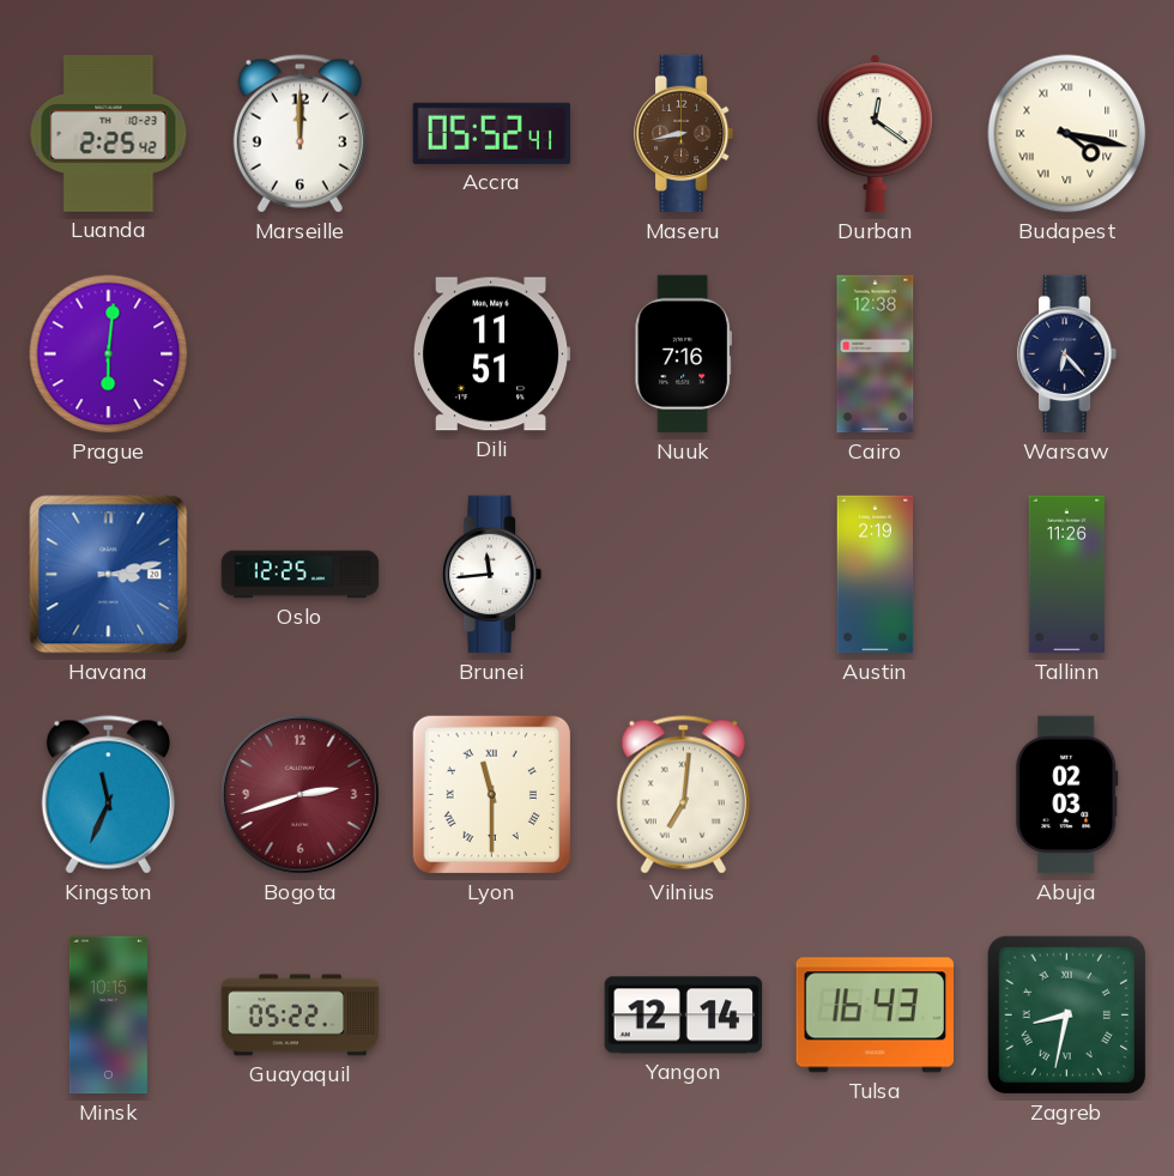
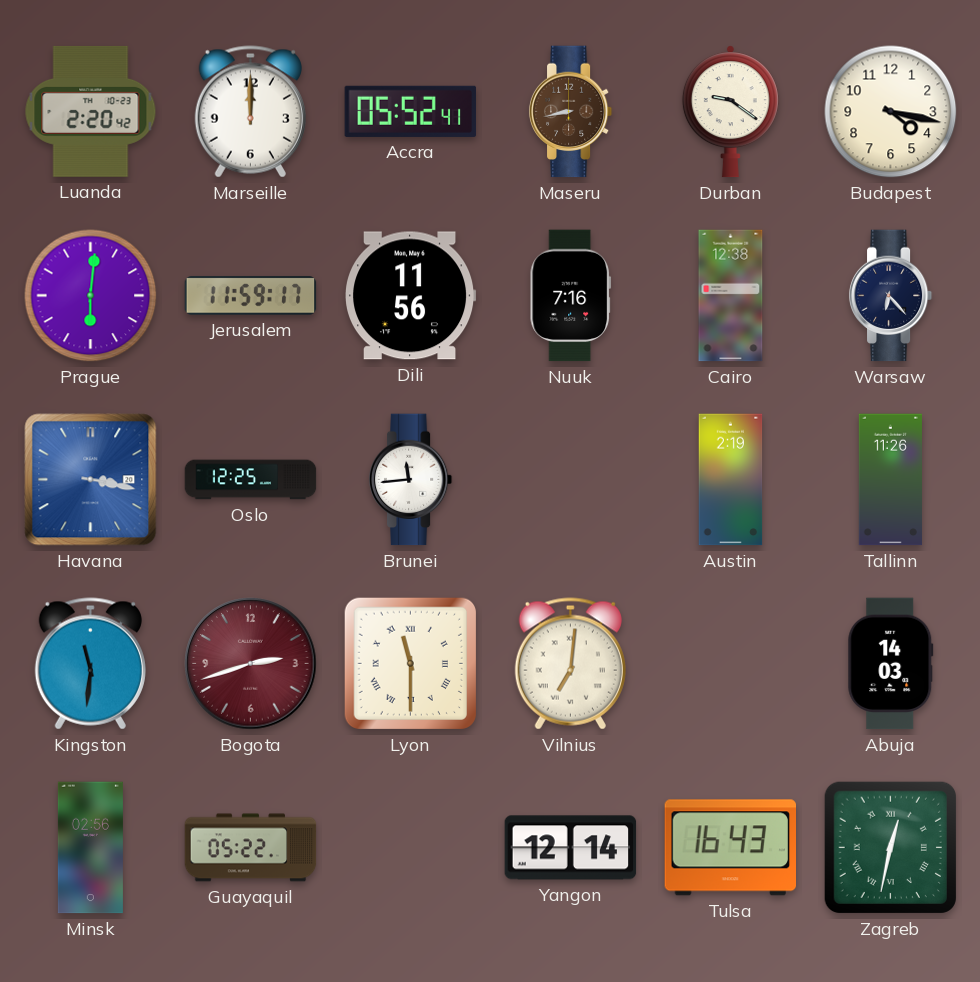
Luanda: 2:25 -> 2:20 (91, 111)
Durban: 12:21 -> 9:21 (730, 112)
Budapest numerals: Roman -> Arabic (891, 112)
Jerusalem: none -> 11:59 (251, 296)
Dili: 11:51 -> 11:56 (411, 296)
Havana: 3:13 -> 3:17 (91, 480)
Kingston: 11:34 -> 11:31 (90, 664)
Abuja: 02:03 -> 14:03 (891, 664)
Minsk: 10:15 -> 02:56 (90, 848)
Zagreb: 8:32 -> 12:32 (890, 847)
